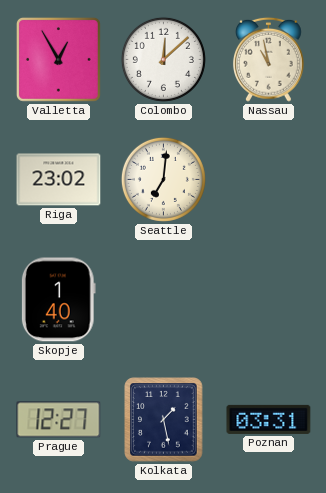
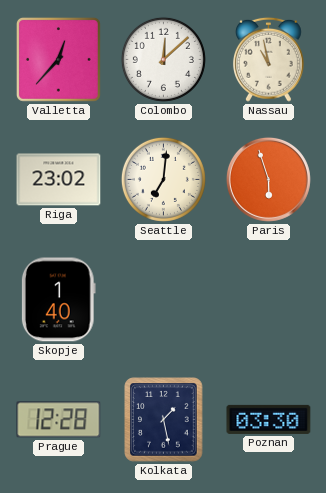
Valletta: 12:55 -> 12:37 (58, 59)
Paris: none -> 5:57 (268, 179)
Prague: 12:27 -> 12:28 (59, 420)
Poznan: 03:31 -> 03:30 (269, 419)
